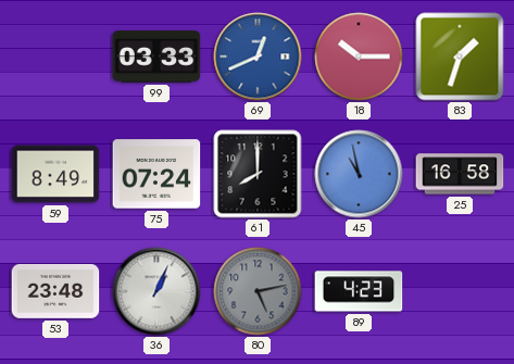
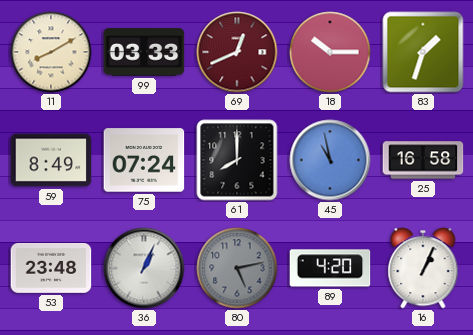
11: none -> 8:10 (51, 52)
69 dial: blue -> burgundy (237, 52)
89: 4:23 -> 4:20 (330, 268)
16: none -> 1:04 (423, 268)
